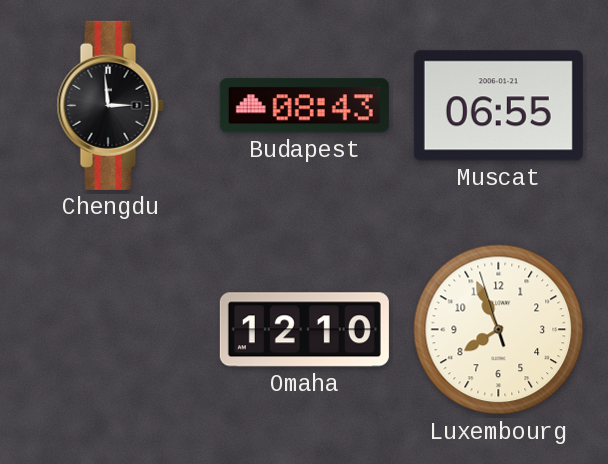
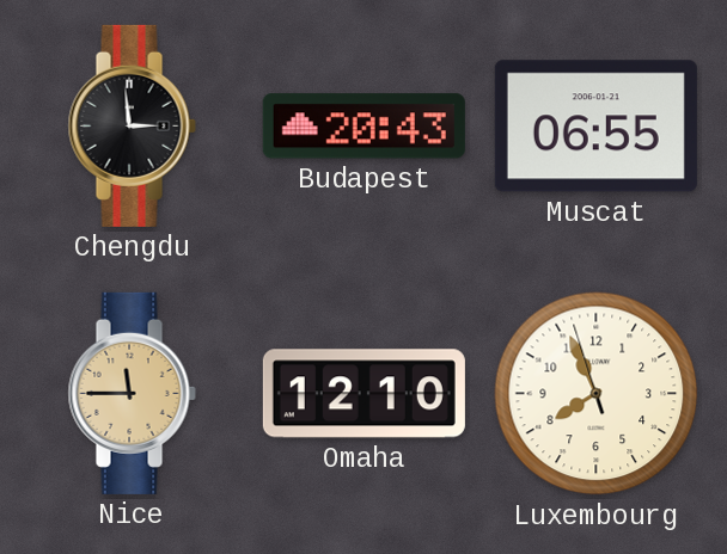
Budapest: 08:43 -> 20:43 (363, 127)
Nice: none -> 11:45 (132, 393)
